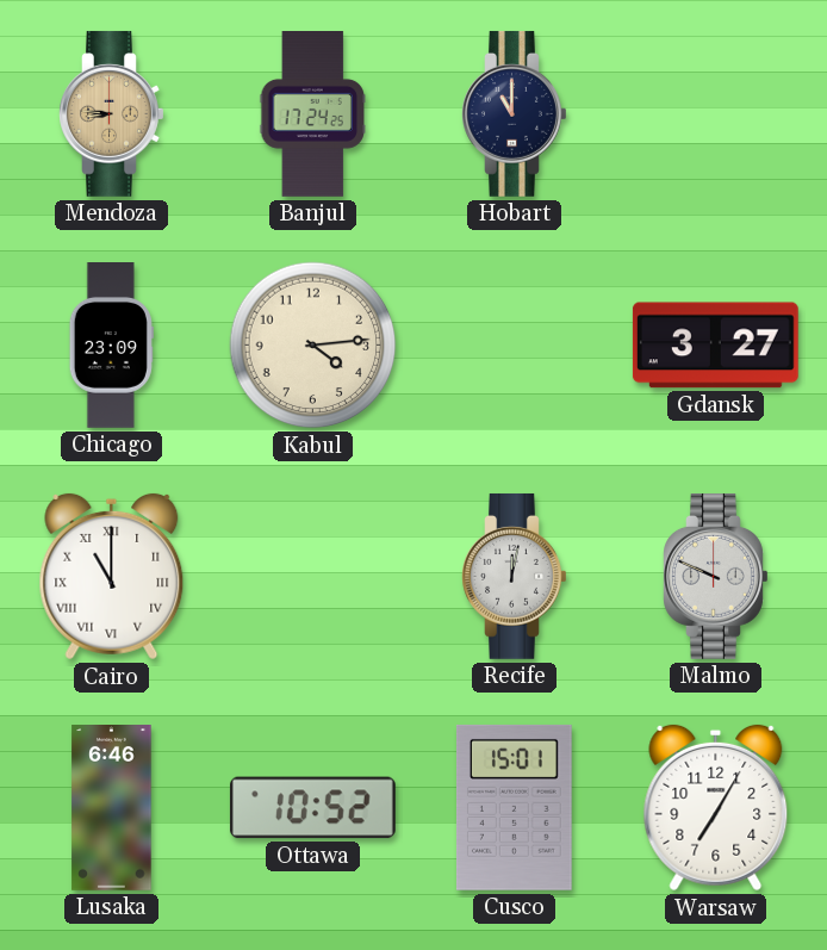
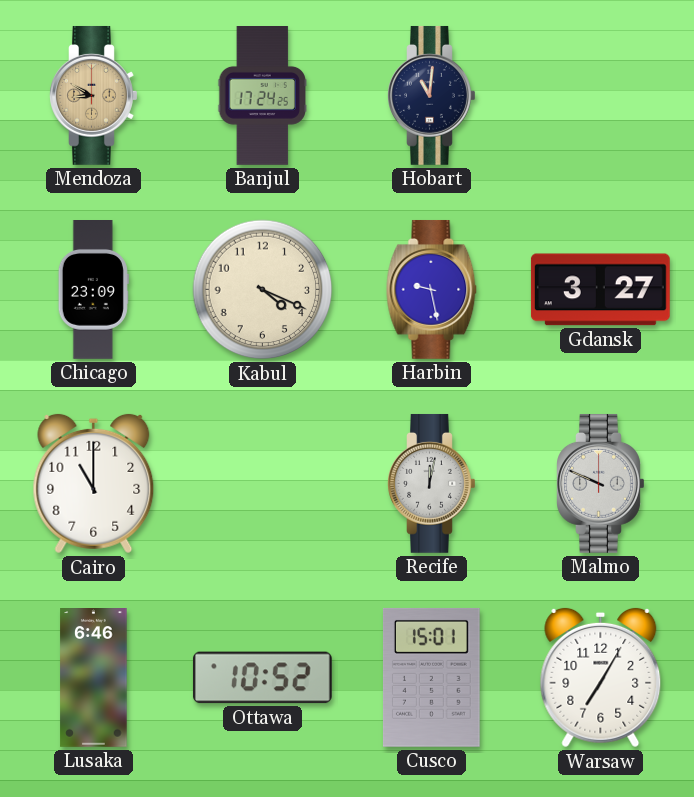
Mendoza: 8:46 -> 8:50 (94, 95)
Hobart: 11:00 -> 11:01 (432, 95)
Kabul: 4:14 -> 4:19 (263, 290)
Harbin: none -> 9:28 (432, 289)
Cairo numerals: Roman -> Arabic (94, 484)
